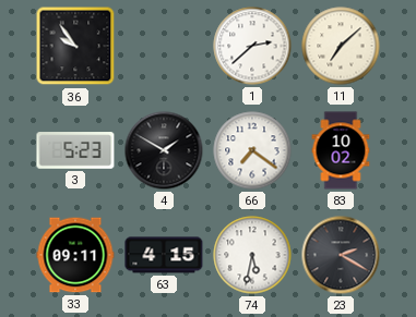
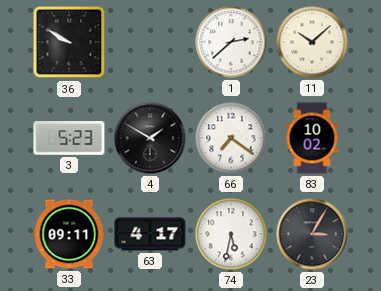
36: 9:54 -> 9:50 (69, 42)
11: 7:08 -> 10:08 (312, 42)
63: 4:15 -> 4:17 (150, 234)
23: 2:20 -> 3:05 (312, 234)
